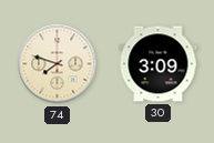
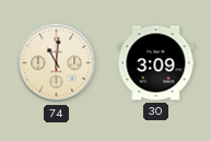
74: 7:48 -> 11:01 (57, 63)
